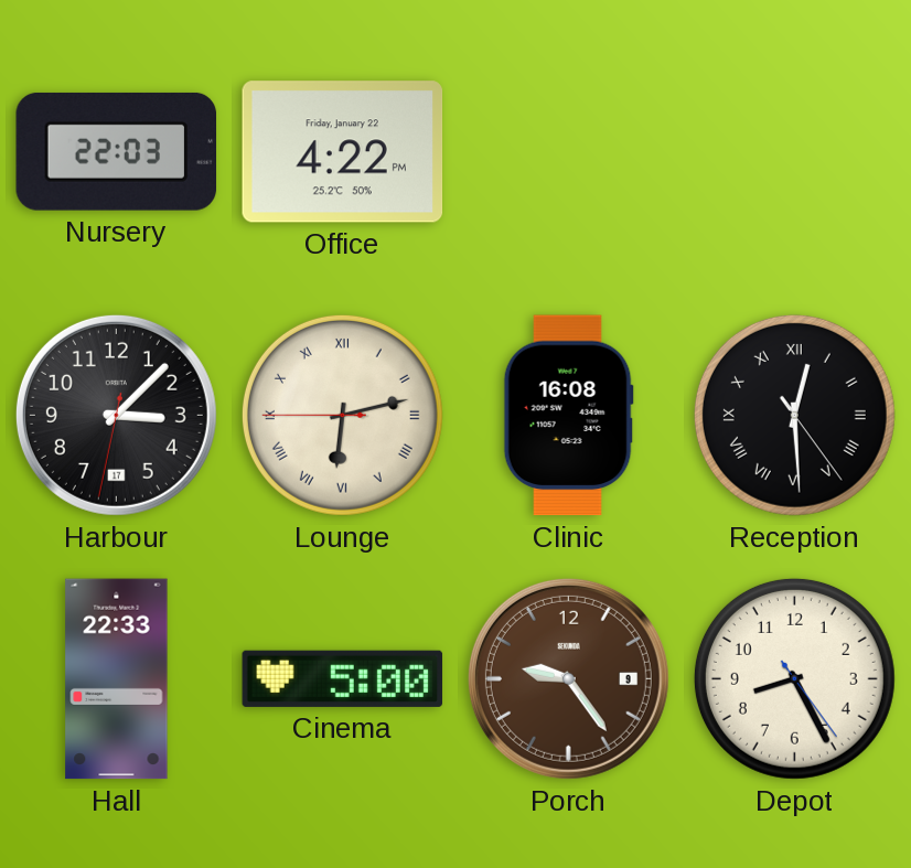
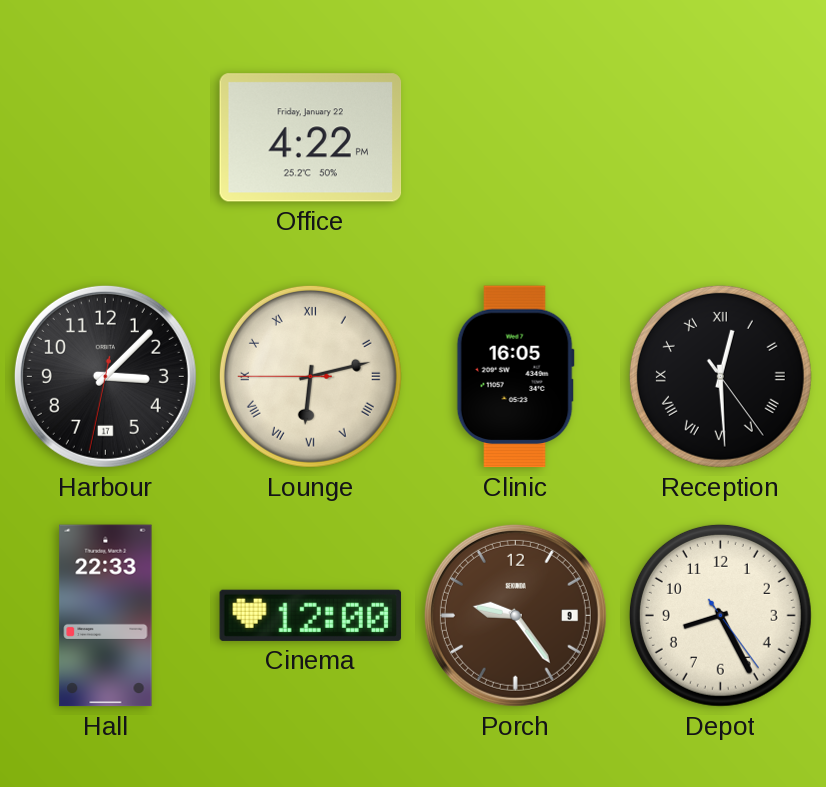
Nursery: 22:03 -> none (117, 151)
Clinic: 16:08 -> 16:05 (515, 377)
Cinema: 5:00 -> 12:00 (311, 615)
